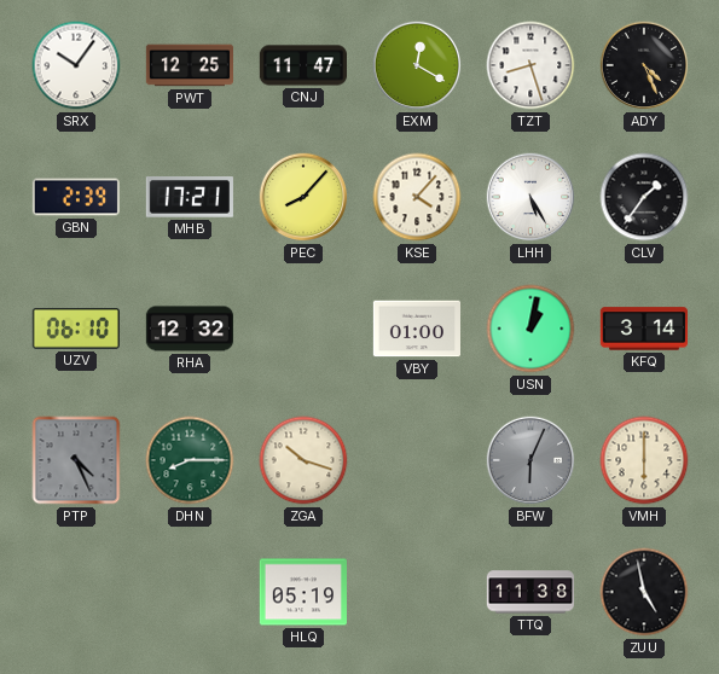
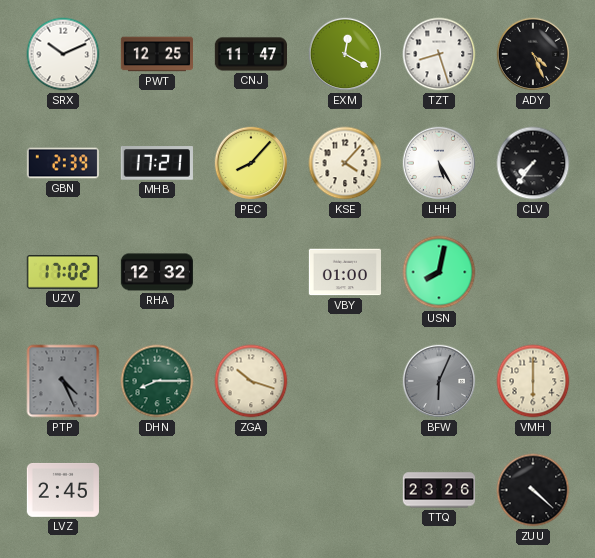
SRX: 10:06 -> 10:11 (63, 54)
CLV: 1:36 -> 7:36 (533, 163)
UZV: 06:10 -> 17:02 (63, 273)
USN: 1:02 -> 8:02 (439, 272)
KFQ: 3:14 -> none (643, 329)
LVZ: none -> 2:45 (62, 490)
HLQ: 05:19 -> none (303, 592)
TTQ: 11:38 -> 23:26 (438, 490)
ZUU: 4:58 -> 4:22 (533, 490)
